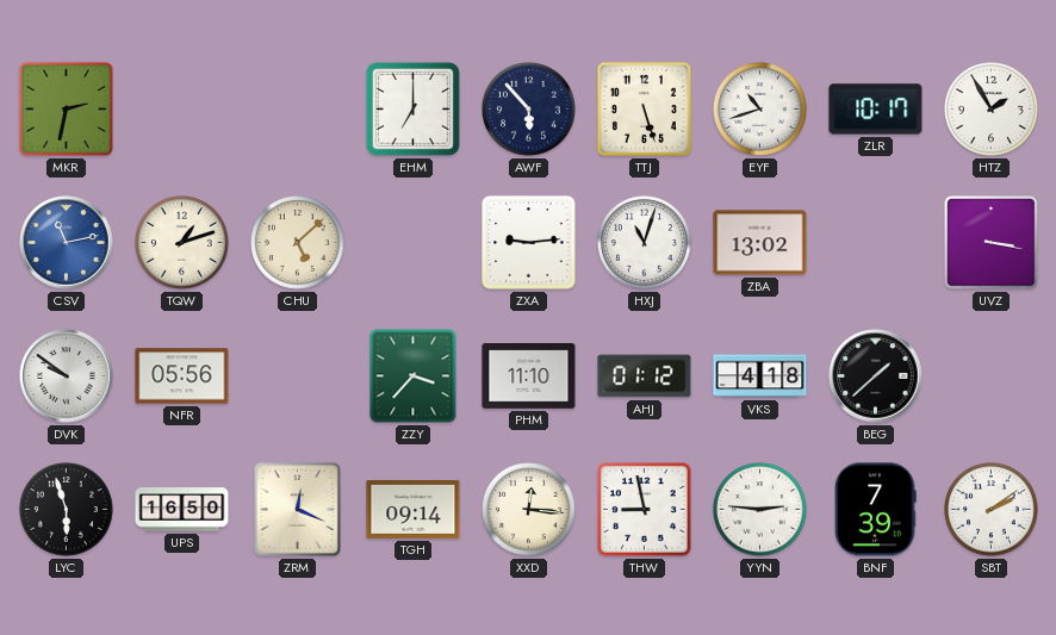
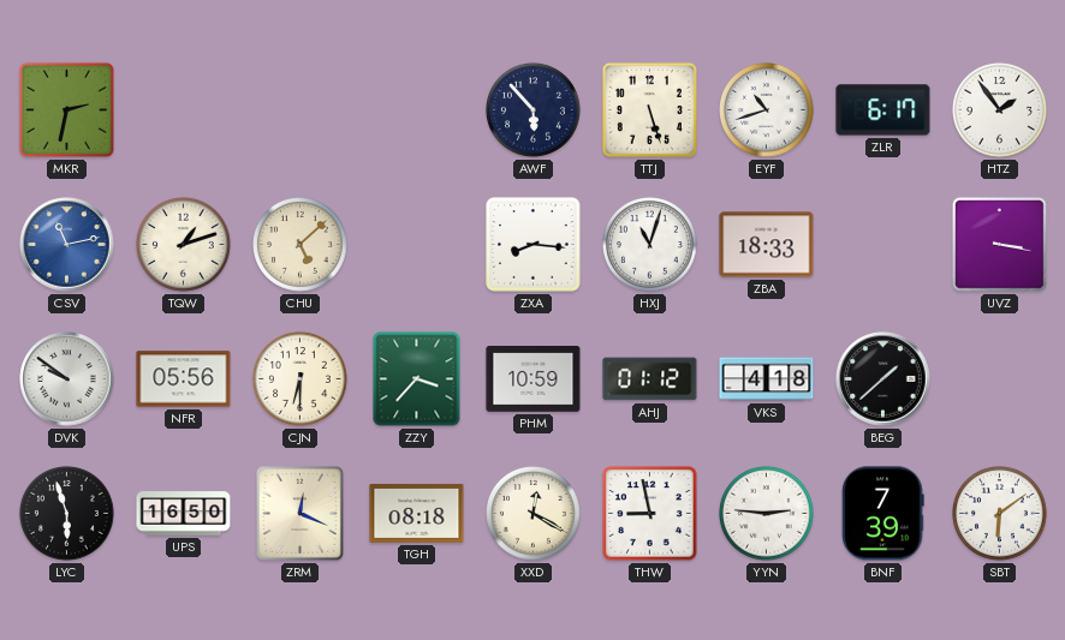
EHM: 7:00 -> none (412, 108)
ZLR: 10:17 -> 6:17 (883, 110)
HTZ: 1:55 -> 1:54 (1000, 110)
ZXA: 9:14 -> 8:16 (534, 245)
ZBA: 13:02 -> 18:33 (767, 245)
CJN: none -> 6:30 (301, 379)
PHM: 11:10 -> 10:59 (534, 379)
TGH: 09:14 -> 08:18 (417, 513)
XXD: 12:16 -> 12:20 (534, 514)
SBT: 2:09 -> 6:09 (1000, 514)
